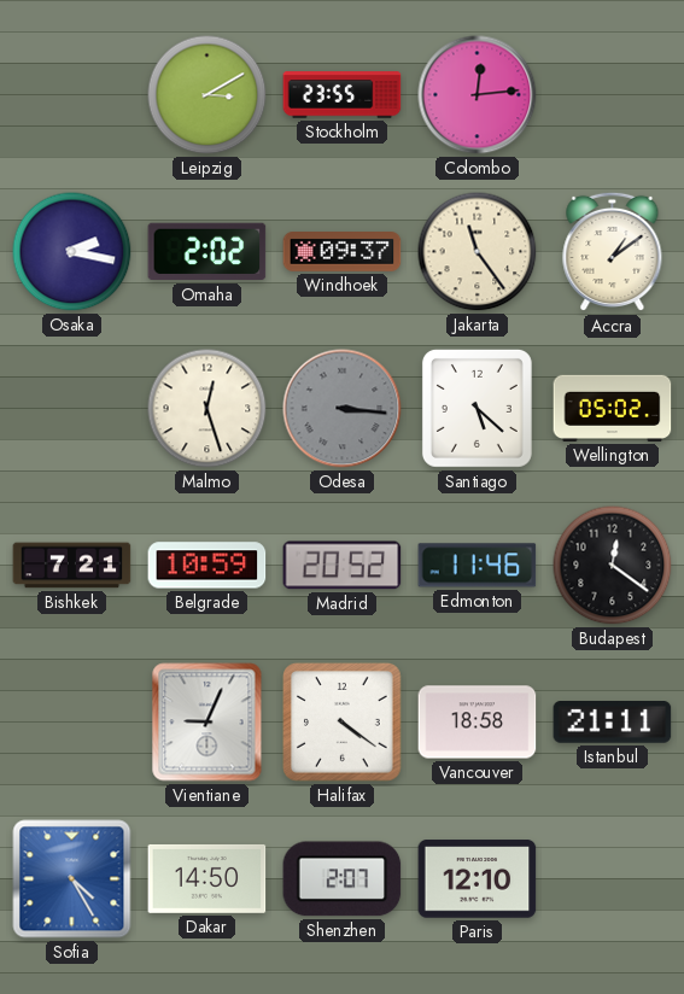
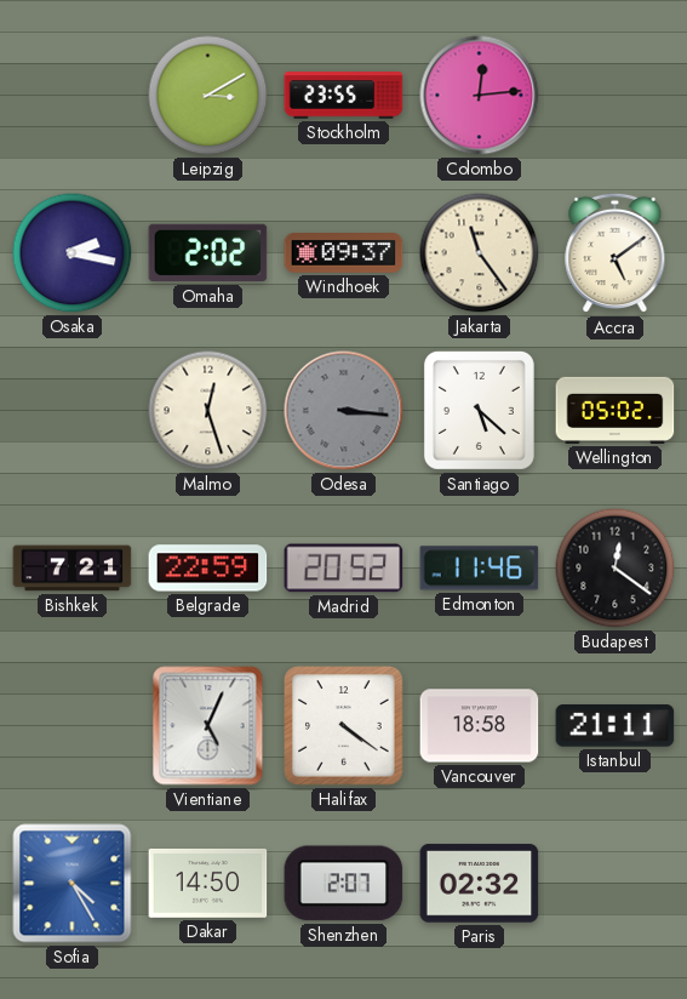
Accra: 1:09 -> 5:09 (616, 253)
Belgrade: 10:59 -> 22:59 (208, 569)
Vientiane: 9:04 -> 5:04 (208, 726)
Paris: 12:10 -> 02:32 (480, 884)
